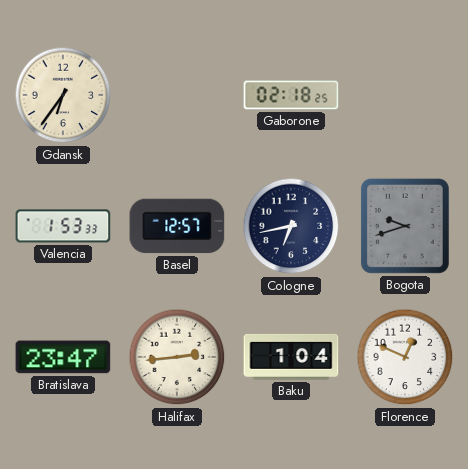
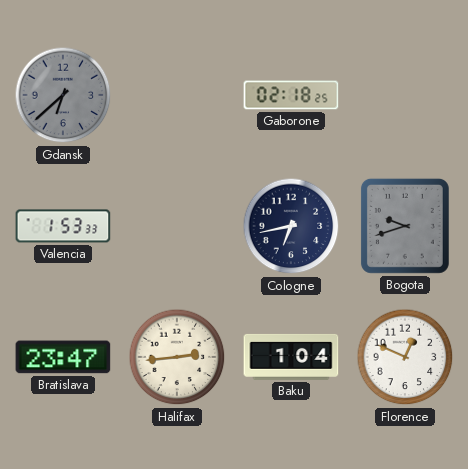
Gdansk: 6:36 -> 6:38 (63, 95)
Gdansk dial: cream -> grey (63, 95)
Basel: 12:57 -> none (177, 226)
